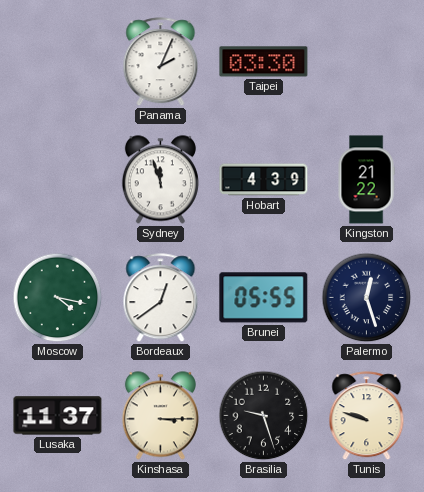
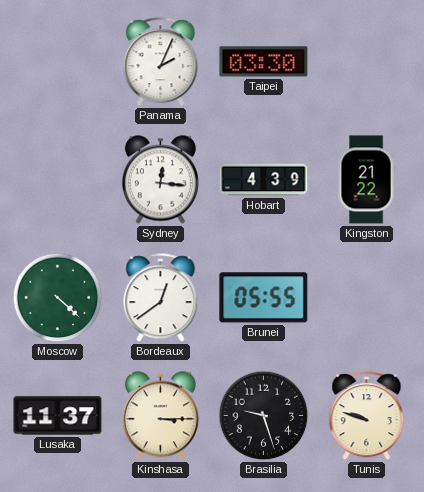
Sydney: 11:57 -> 12:16 (160, 180)
Moscow: 4:17 -> 4:22 (58, 298)
Palermo: 12:27 -> none (367, 298)
